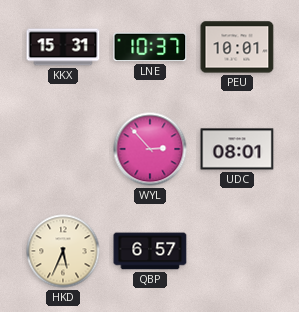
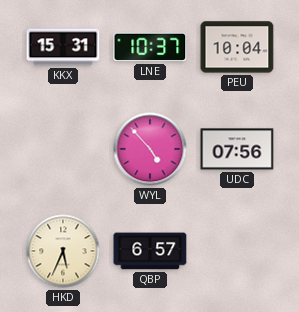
PEU: 10:01 -> 10:04 (237, 47)
WYL: 2:53 -> 4:53 (150, 149)
UDC: 08:01 -> 07:56 (237, 149)
